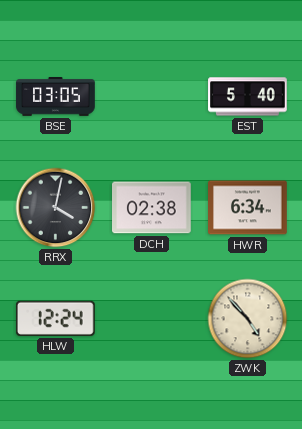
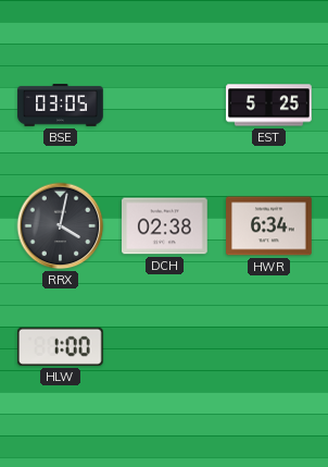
EST: 5:40 -> 5:25 (269, 106)
HLW: 12:24 -> 1:00 (60, 346)
ZWK: 4:53 -> none (248, 319)
